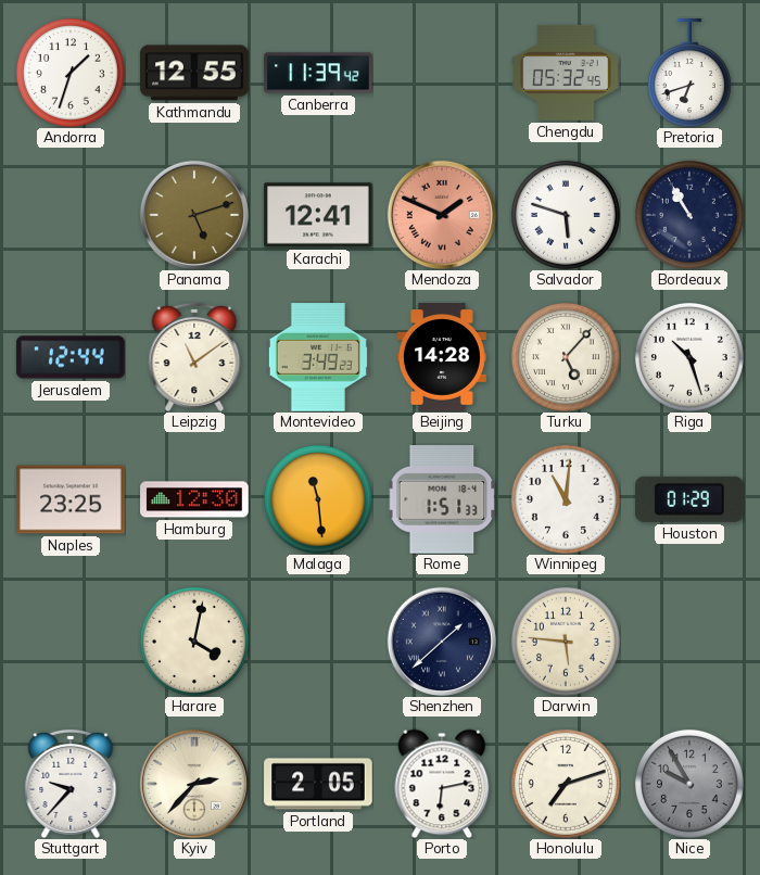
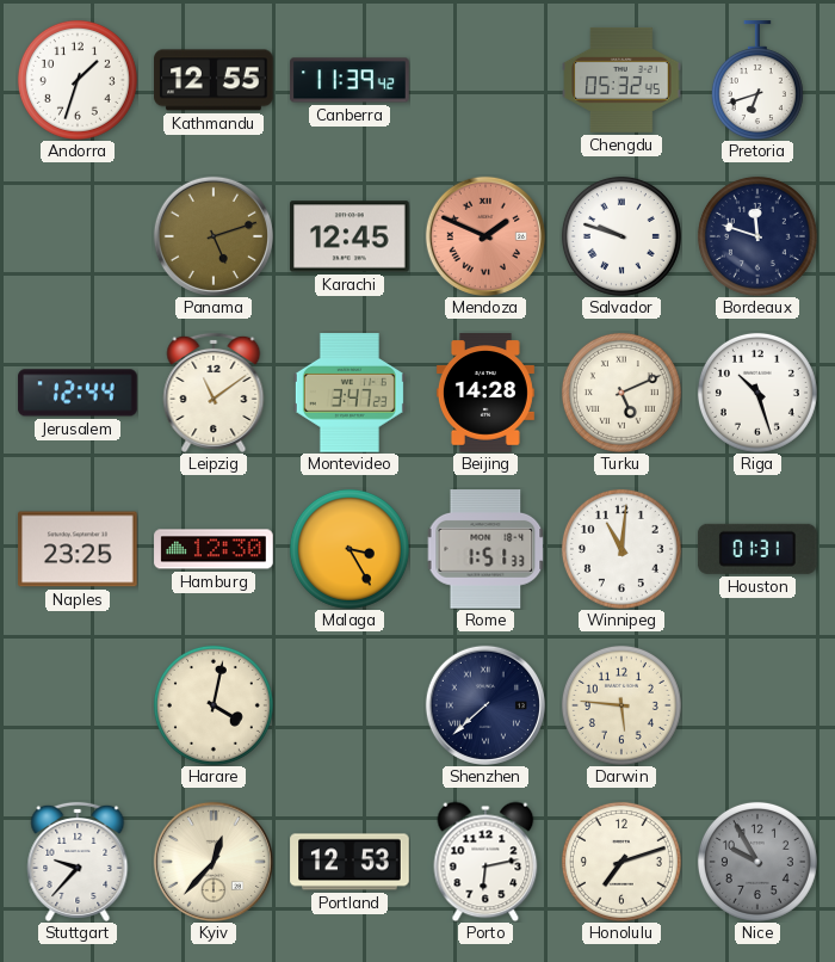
Karachi: 12:41 -> 12:45 (350, 236)
Salvador: 5:48 -> 9:48 (621, 236)
Bordeaux: 10:55 -> 11:48 (757, 236)
Montevideo: 3:49 -> 3:47 (350, 393)
Turku: 5:07 -> 5:11 (621, 393)
Malaga: 11:29 -> 3:25 (350, 549)
Houston: 01:29 -> 01:31 (757, 549)
Shenzhen: 1:38 -> 7:38 (485, 705)
Kyiv: 2:37 -> 12:37 (214, 862)
Portland: 2:05 -> 12:53 (350, 862)
